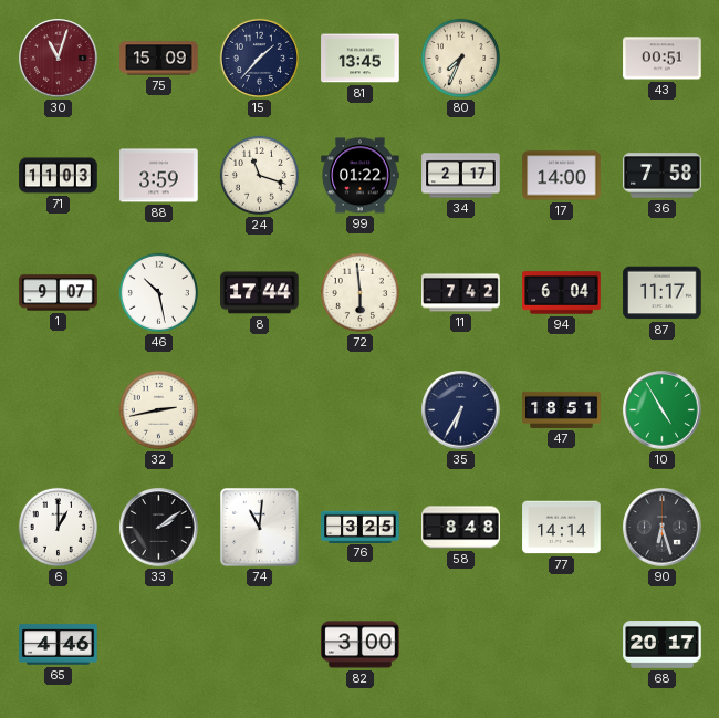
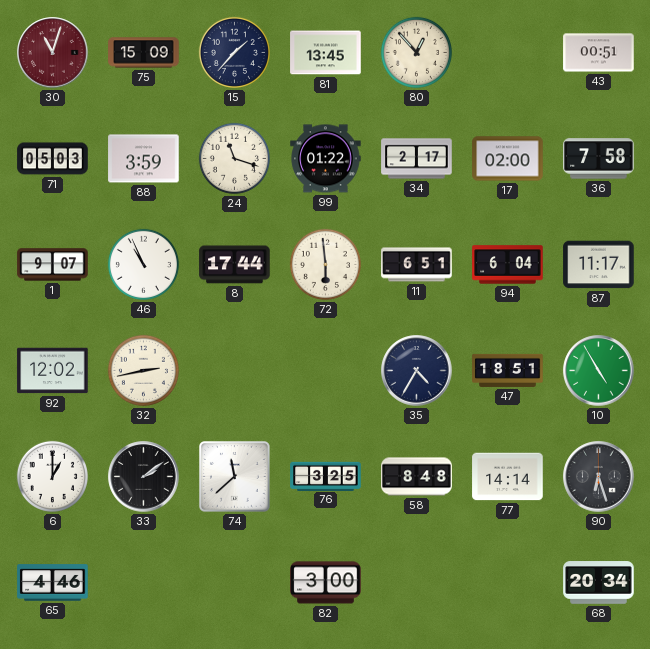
80: 7:34 -> 12:53 (416, 52)
71: 11:03 -> 05:03 (53, 159)
17: 14:00 -> 02:00 (508, 159)
46: 10:28 -> 10:56 (143, 264)
11: 7:42 -> 6:51 (417, 265)
92: none -> 12:02 (53, 371)
35: 6:35 -> 4:35 (417, 371)
74: 11:01 -> 11:38 (235, 477)
68: 20:17 -> 20:34 (599, 583)
